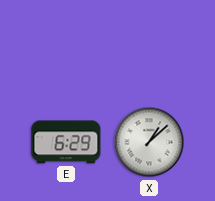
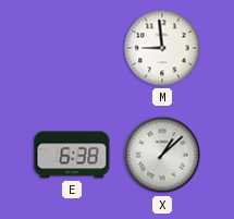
M: none -> 8:59 (162, 48)
E: 6:29 -> 6:38 (72, 155)
